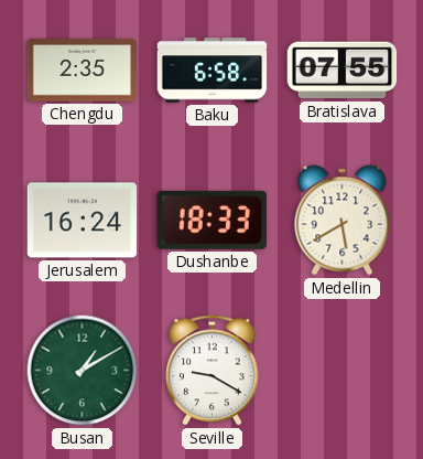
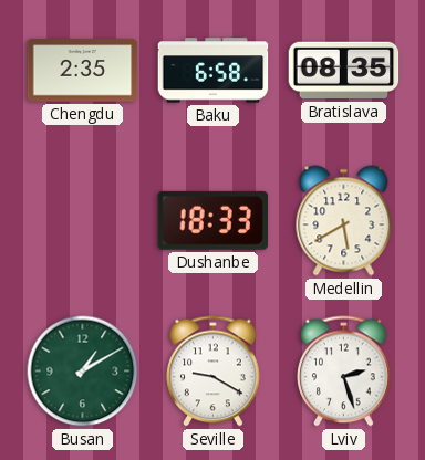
Bratislava: 07:55 -> 08:35 (344, 71)
Jerusalem: 16:24 -> none (83, 221)
Lviv: none -> 2:27 (344, 372)
